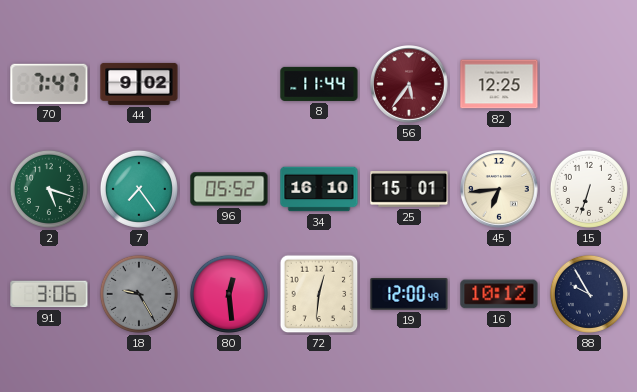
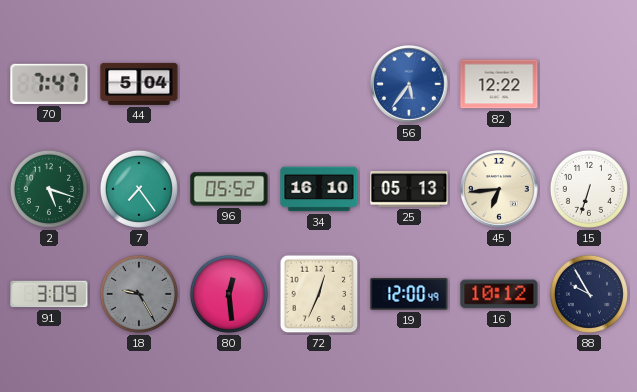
44: 9:02 -> 5:04 (139, 84)
8: 11:44 -> none (319, 84)
56 dial: burgundy -> blue (409, 84)
82: 12:25 -> 12:22 (499, 84)
25: 15:01 -> 05:13 (409, 190)
91: 3:06 -> 3:09 (49, 294)
72: 12:31 -> 12:34 (319, 294)
